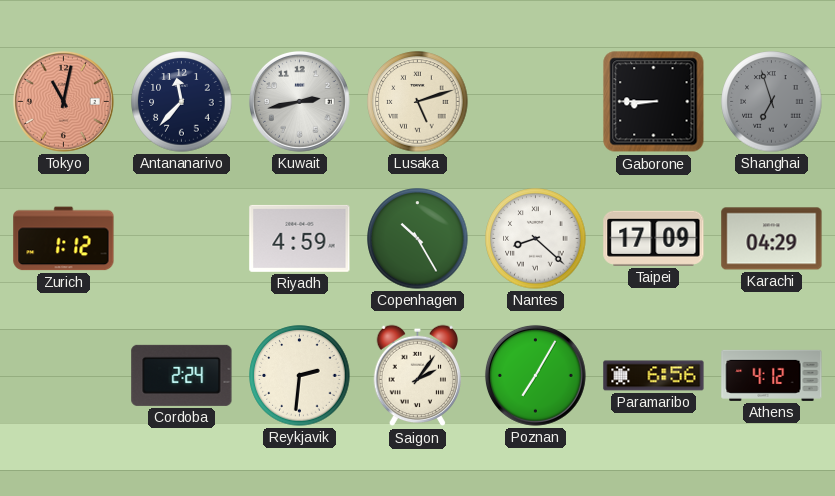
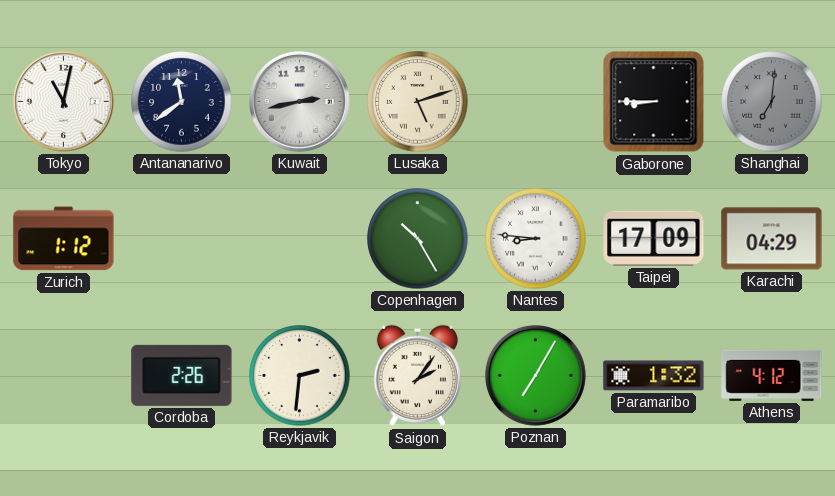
Tokyo dial: salmon -> white (63, 101)
Antananarivo: 11:37 -> 11:39 (182, 102)
Shanghai: 6:57 -> 7:01 (772, 102)
Riyadh: 4:59 -> none (300, 238)
Nantes: 8:22 -> 8:46 (536, 239)
Cordoba: 2:24 -> 2:26 (182, 375)
Paramaribo: 6:56 -> 1:32 (654, 376)
